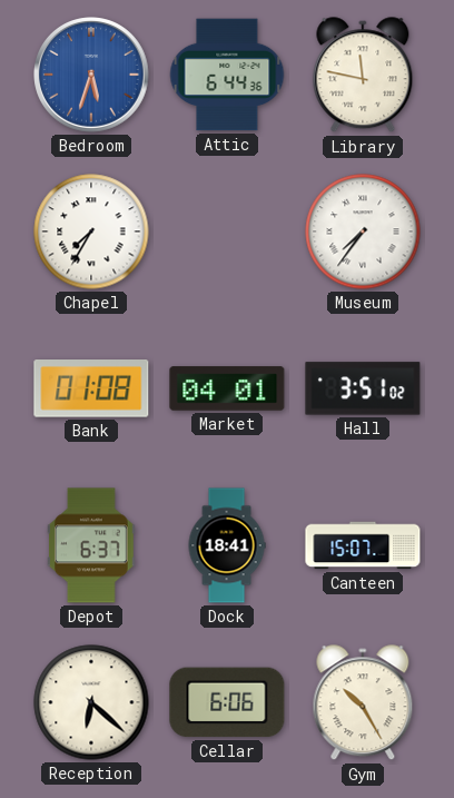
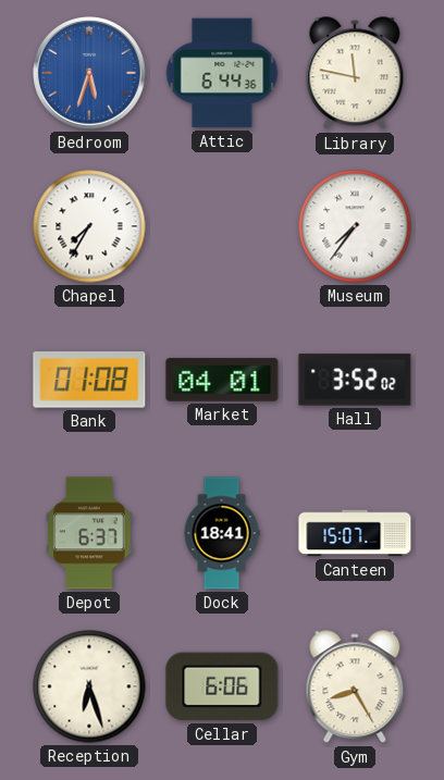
Hall: 3:51 -> 3:52 (355, 380)
Reception: 6:22 -> 6:27 (89, 686)
Gym: 10:25 -> 8:25 (355, 688)
